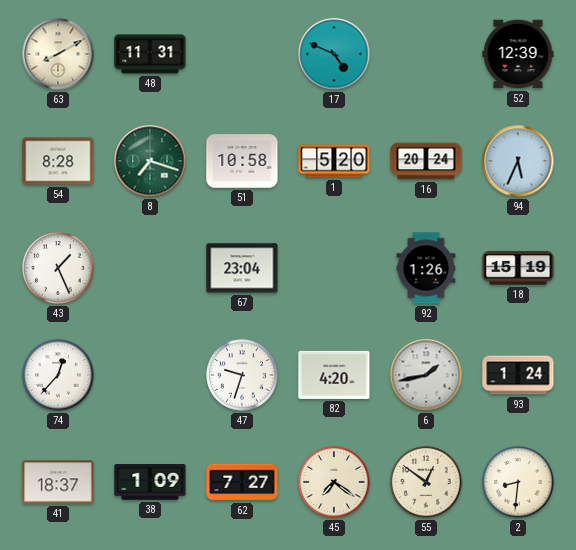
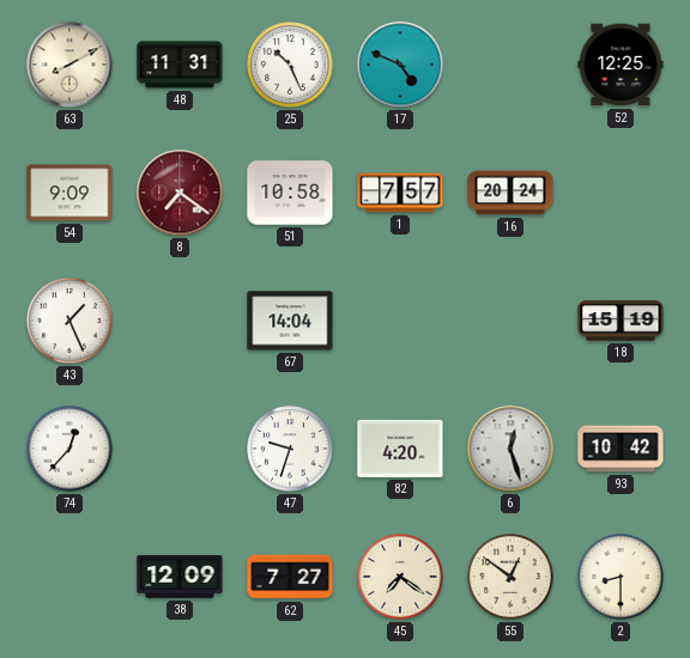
25: none -> 10:26 (290, 65)
52: 12:39 -> 12:25 (621, 65)
54: 8:28 -> 9:09 (69, 193)
8: 7:18 -> 7:21 (180, 193)
8 dial: green -> burgundy (180, 193)
1: 5:20 -> 7:57 (400, 193)
94: 5:34 -> none (518, 161)
67: 23:04 -> 14:04 (290, 321)
92: 1:26 -> none (426, 268)
6: 1:43 -> 12:27 (510, 449)
93: 1:24 -> 10:42 (621, 449)
41: 18:37 -> none (58, 482)
38: 1:09 -> 12:09 (180, 577)
2: 8:31 -> 8:30 (621, 577)
